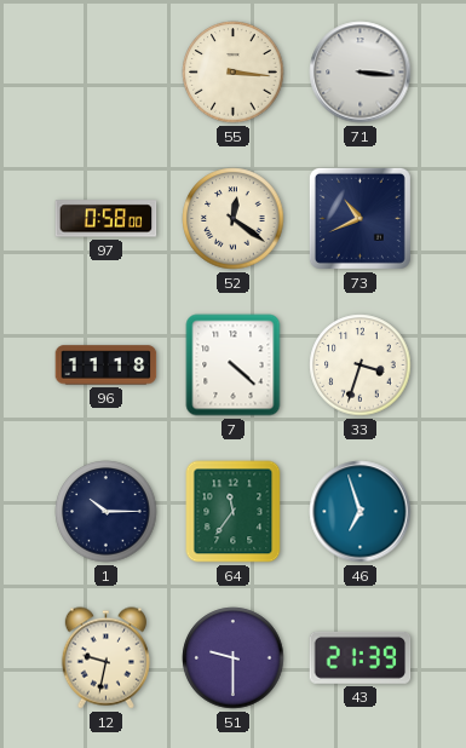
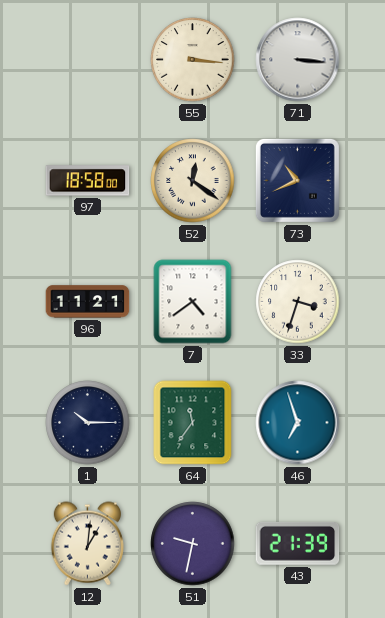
97: 0:58 -> 18:58 (88, 181)
96: 11:18 -> 11:21 (88, 302)
7: 4:22 -> 4:39 (193, 302)
12: 9:32 -> 1:01 (87, 544)
51: 9:30 -> 9:32 (193, 544)
